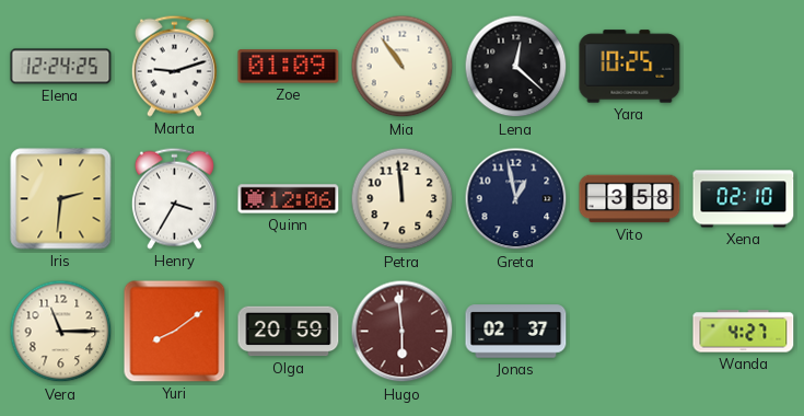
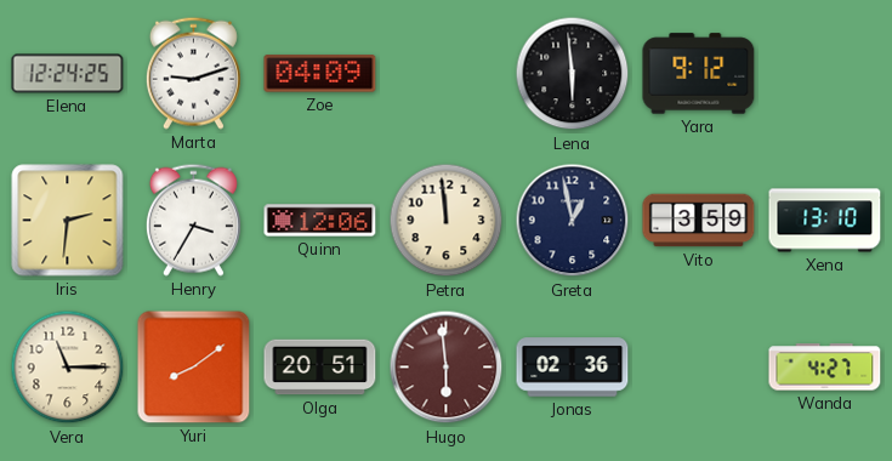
Zoe: 01:09 -> 04:09 (320, 74)
Mia: 10:54 -> none (403, 67)
Lena: 12:22 -> 5:59 (573, 74)
Yara: 10:25 -> 9:12 (699, 74)
Vito: 3:58 -> 3:59 (699, 221)
Xena: 02:10 -> 13:10 (825, 221)
Olga: 20:59 -> 20:51 (320, 368)
Jonas: 02:37 -> 02:36 (573, 368)
